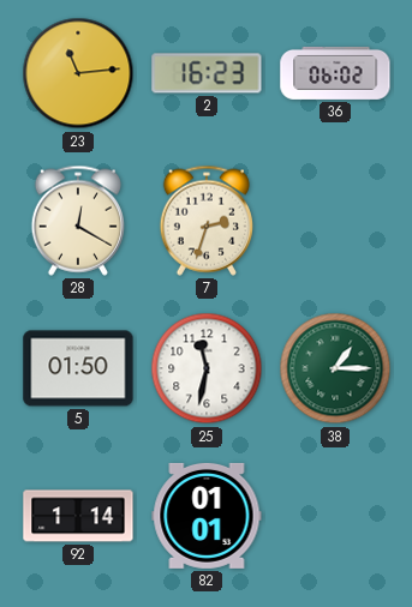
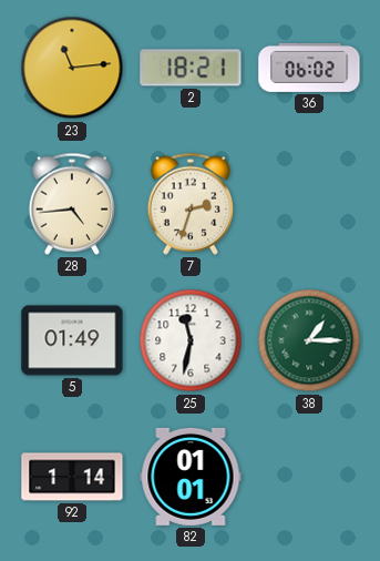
2: 16:23 -> 18:21 (191, 68)
28: 12:20 -> 4:44 (72, 204)
5: 01:50 -> 01:49 (72, 340)
